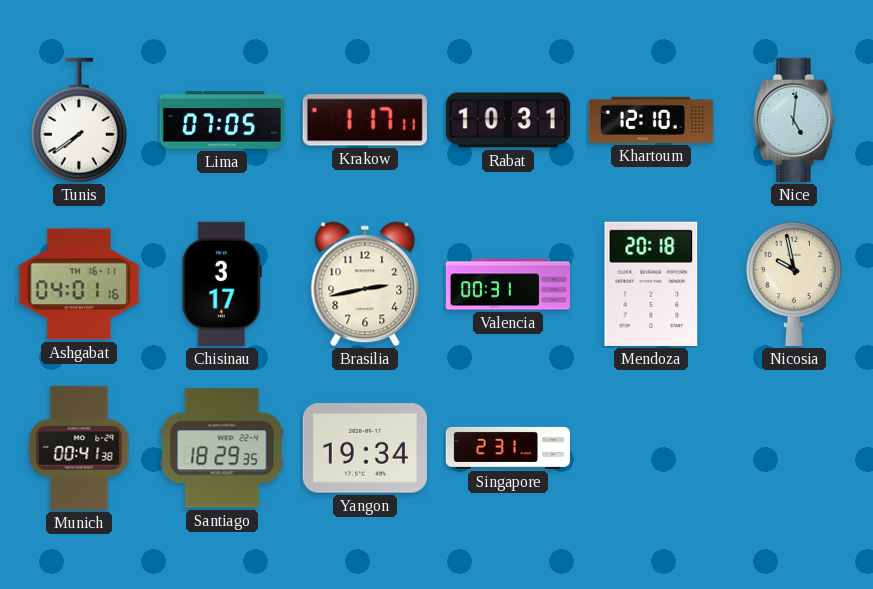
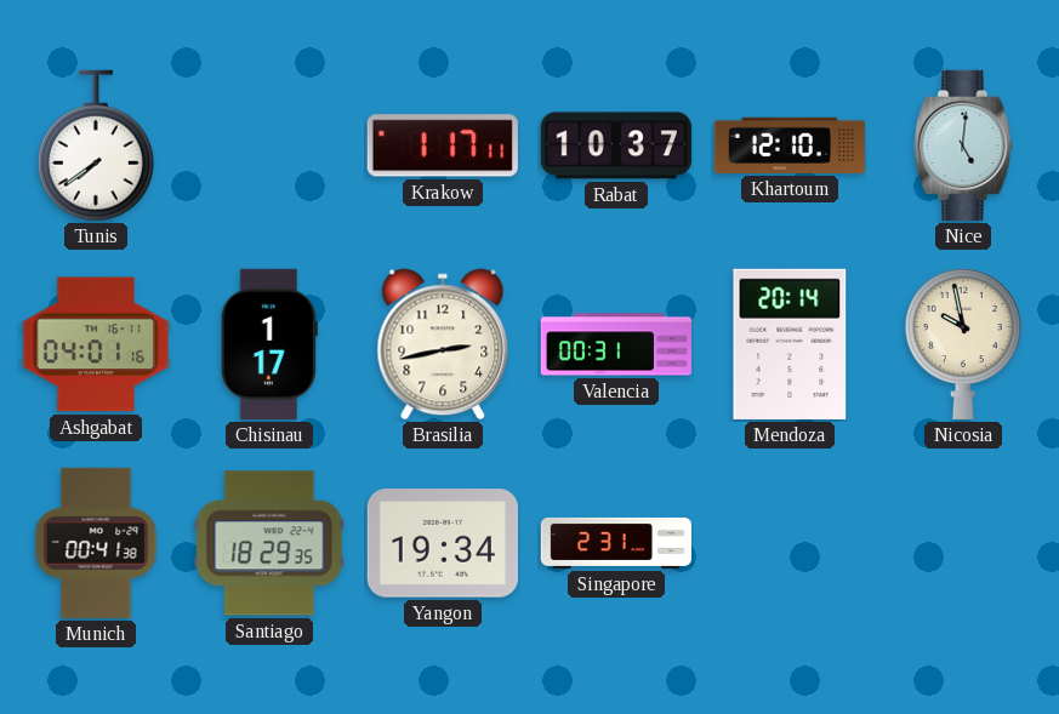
Lima: 07:05 -> none (222, 120)
Rabat: 10:31 -> 10:37 (616, 145)
Chisinau: 3:17 -> 1:17 (269, 344)
Mendoza: 20:18 -> 20:14 (790, 344)
